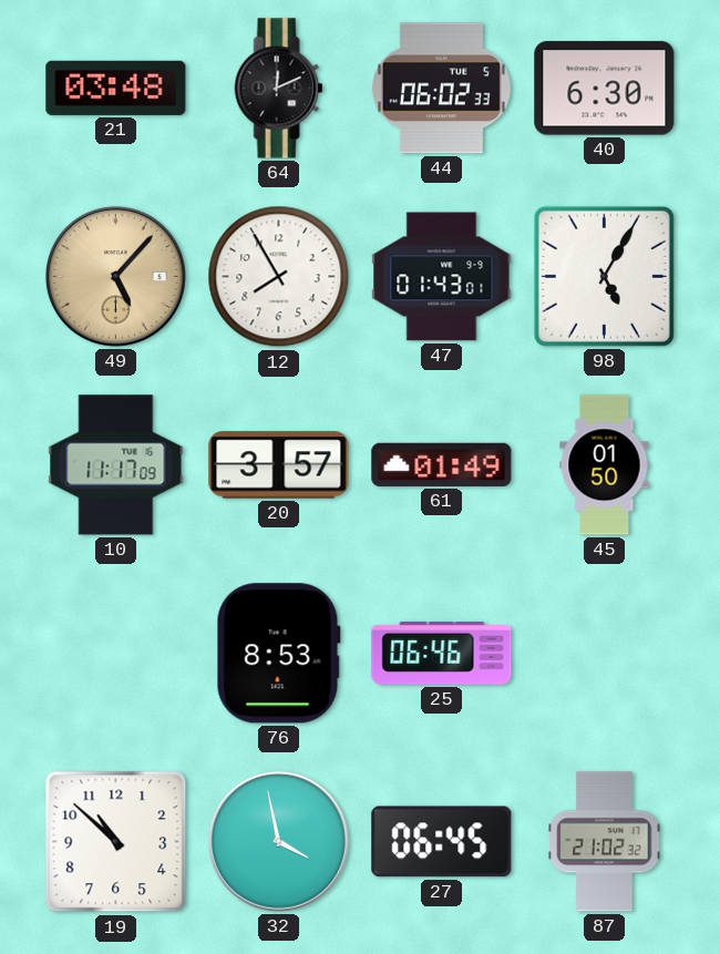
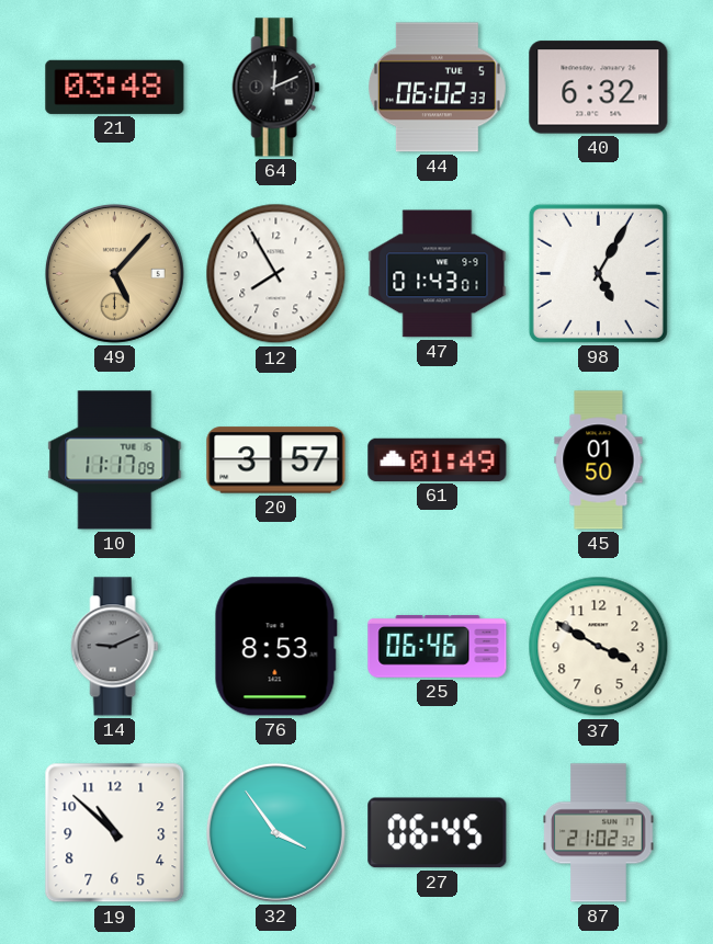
40: 6:30 -> 6:32 (599, 88)
14: none -> 9:11 (115, 647)
37: none -> 3:50 (599, 647)
32: 3:58 -> 3:54 (275, 832)
